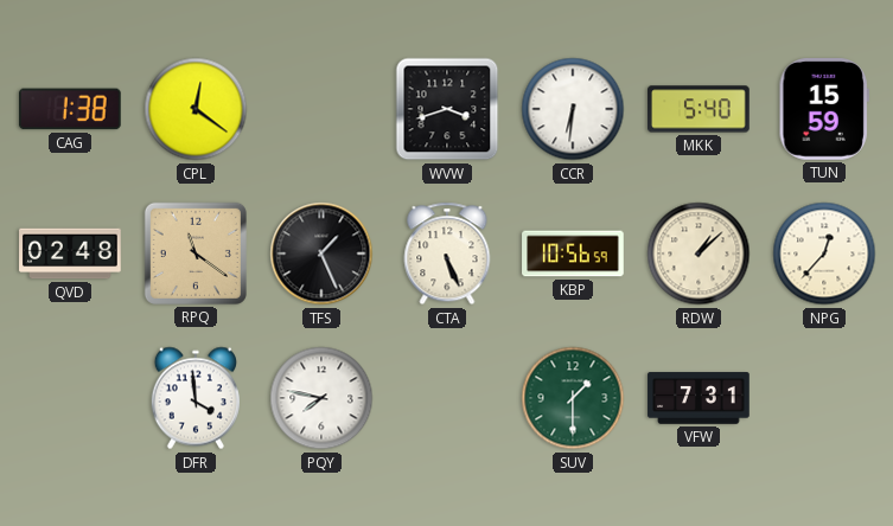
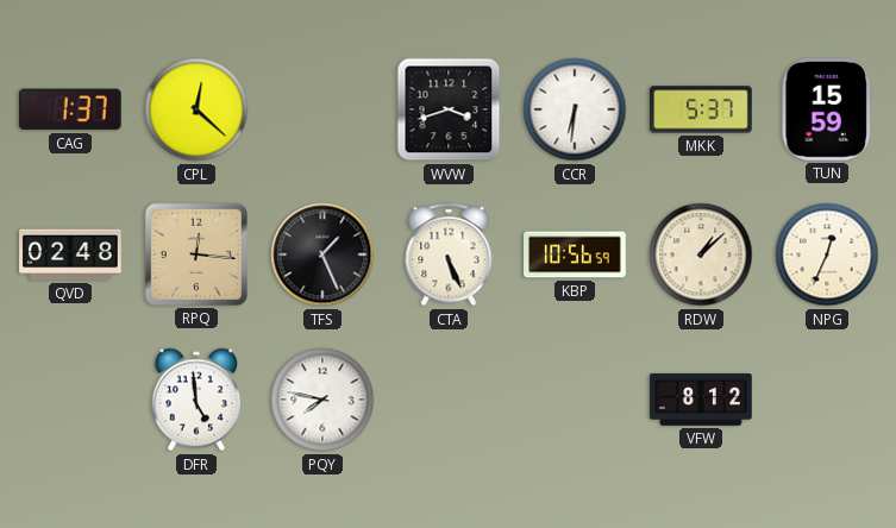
CAG: 1:38 -> 1:37 (70, 109)
CPL: 12:21 -> 12:22 (196, 109)
MKK: 5:40 -> 5:37 (701, 109)
RPQ: 11:21 -> 12:16 (196, 254)
NPG: 12:37 -> 12:34 (827, 254)
DFR: 3:59 -> 4:59 (195, 400)
SUV: 1:30 -> none (573, 398)
VFW: 7:31 -> 8:12 (701, 400)
